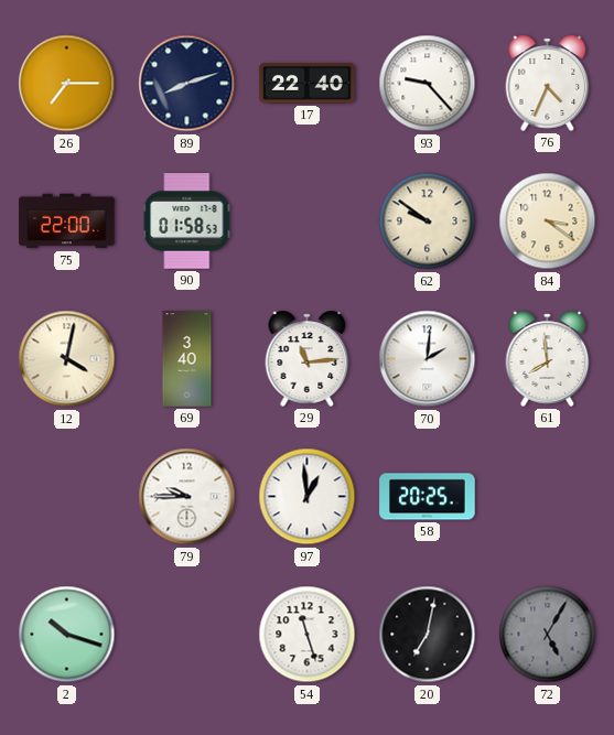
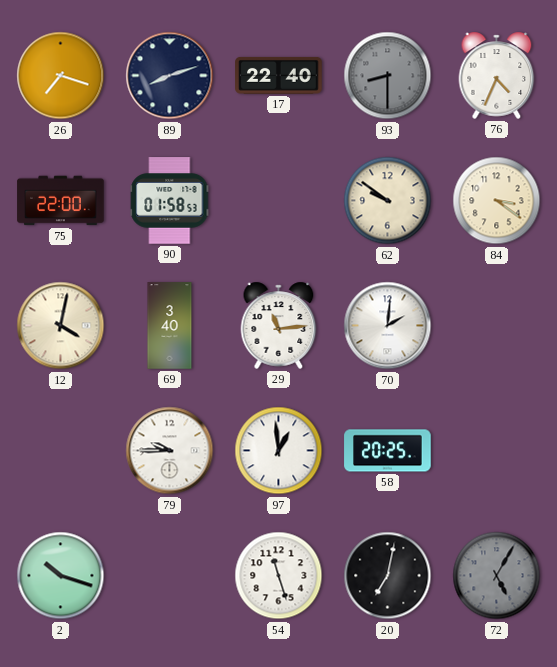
26: 7:15 -> 7:18 (61, 76)
93: 9:23 -> 8:30 (388, 76)
93 dial: white -> grey (388, 76)
61: 7:59 -> none (548, 358)
